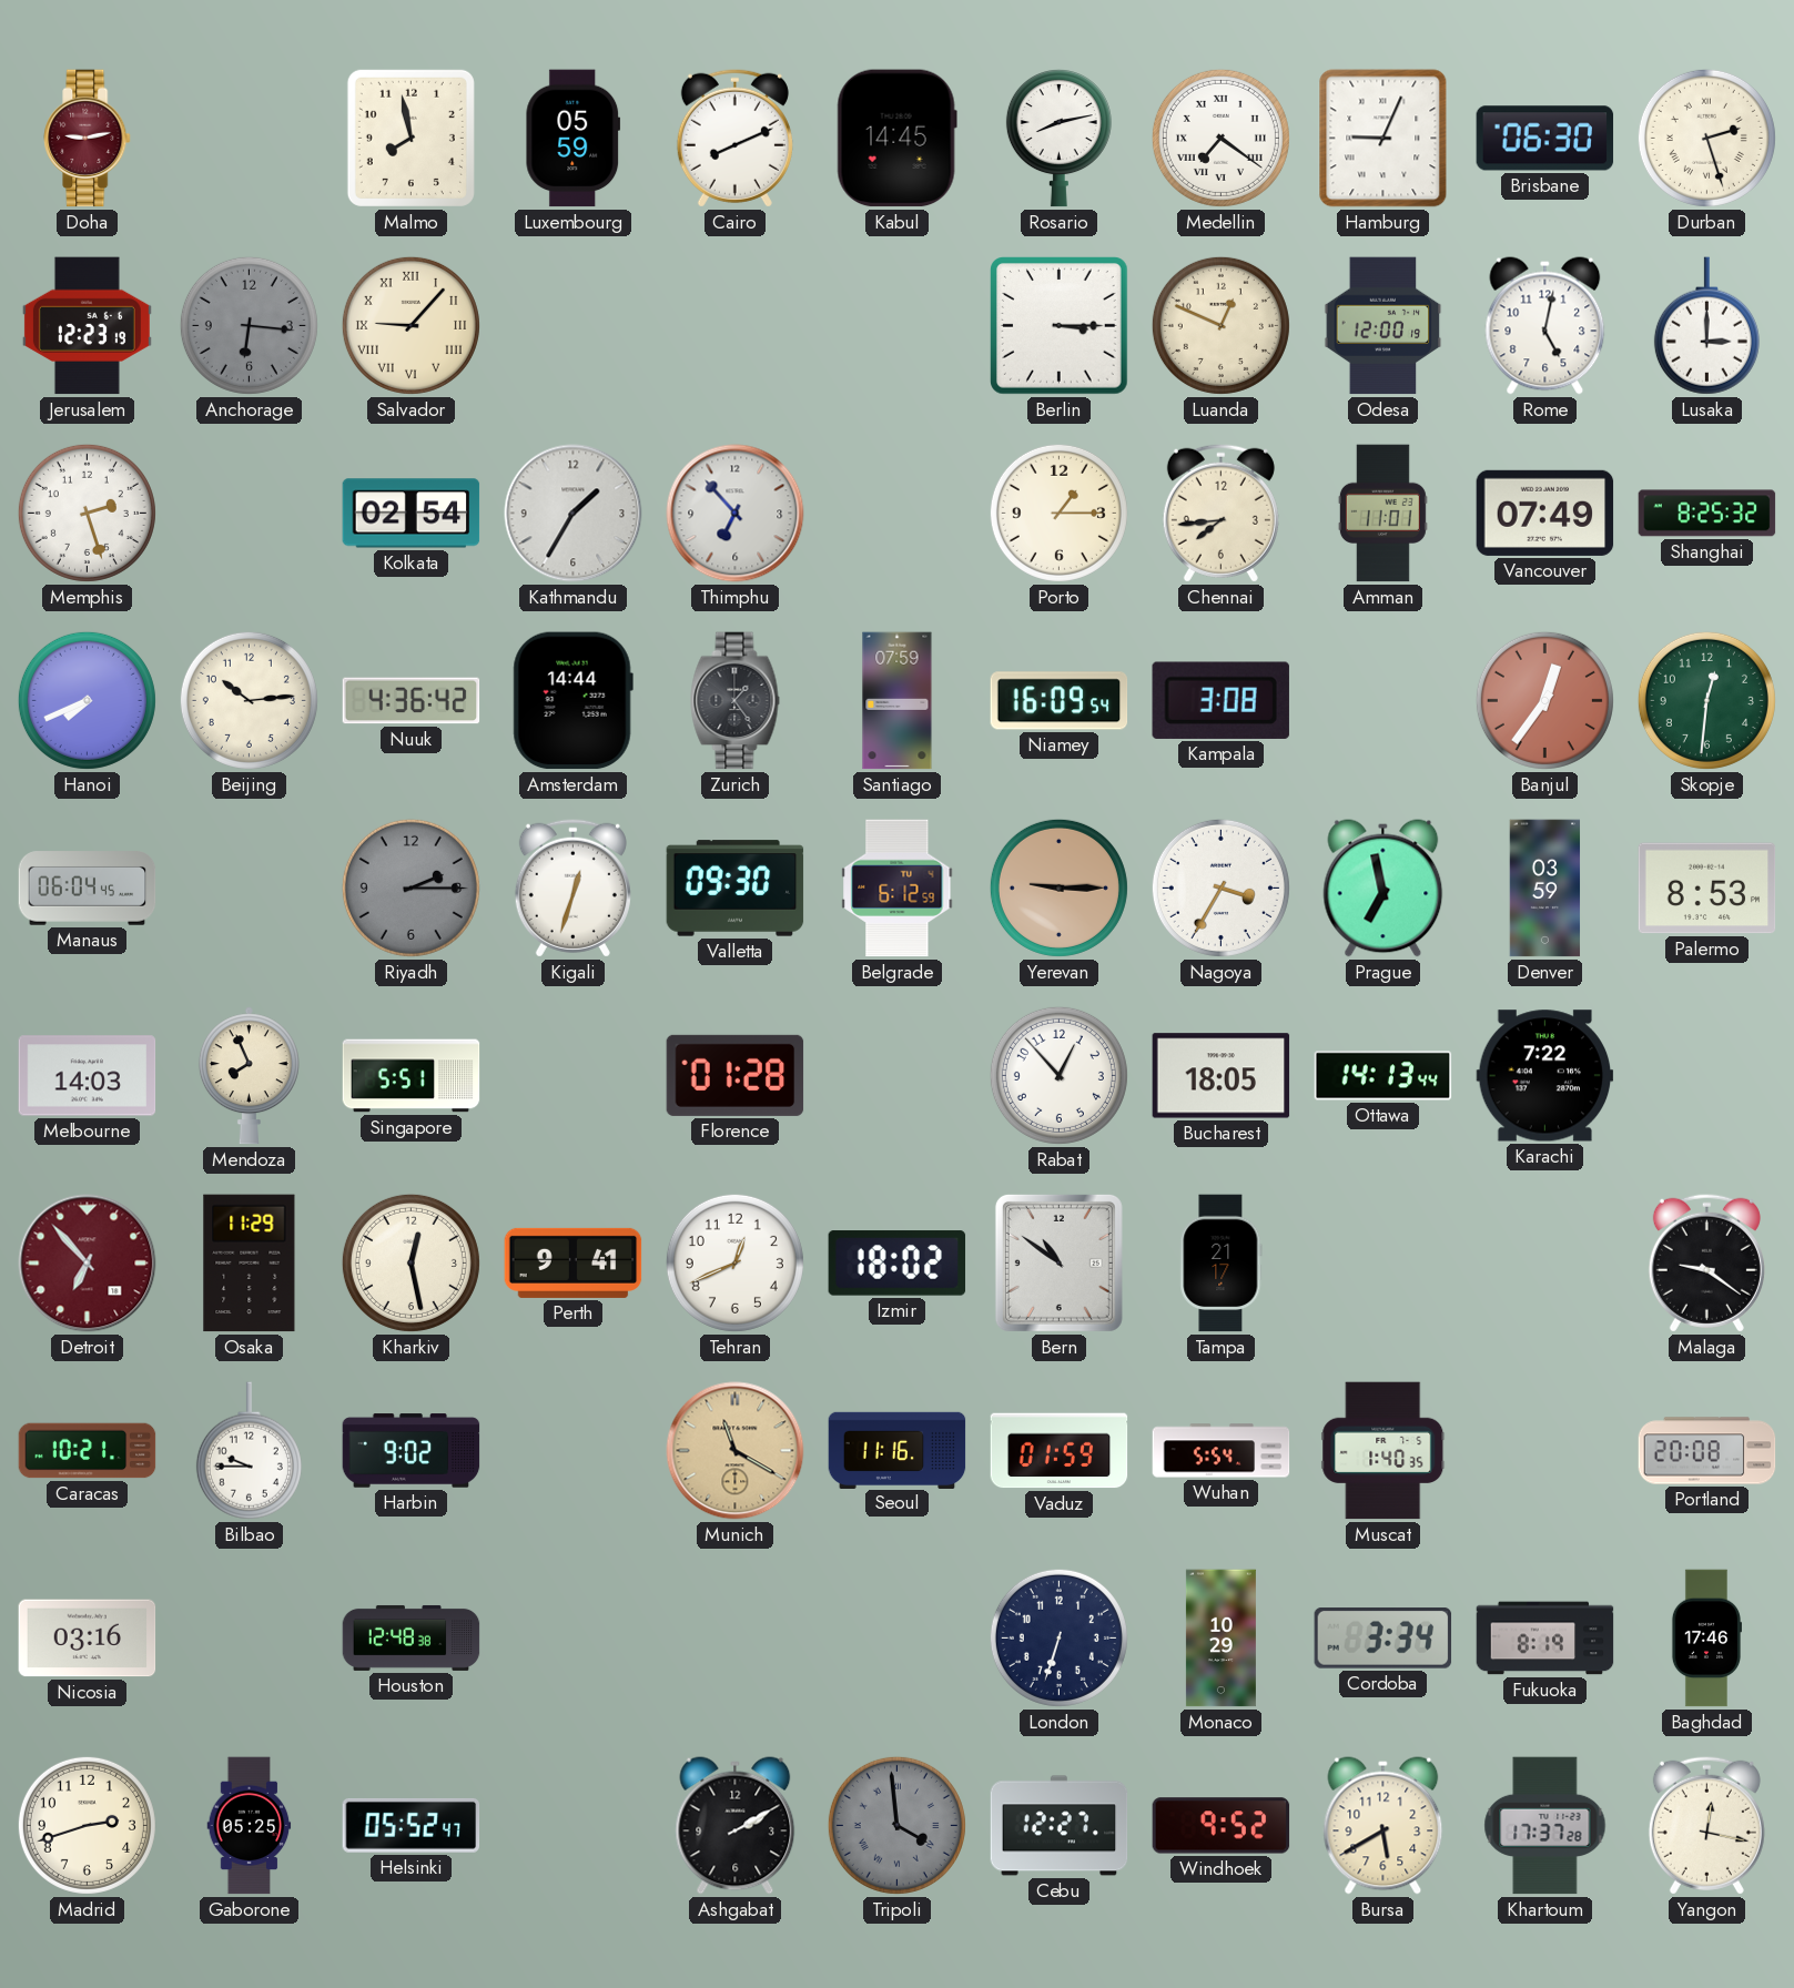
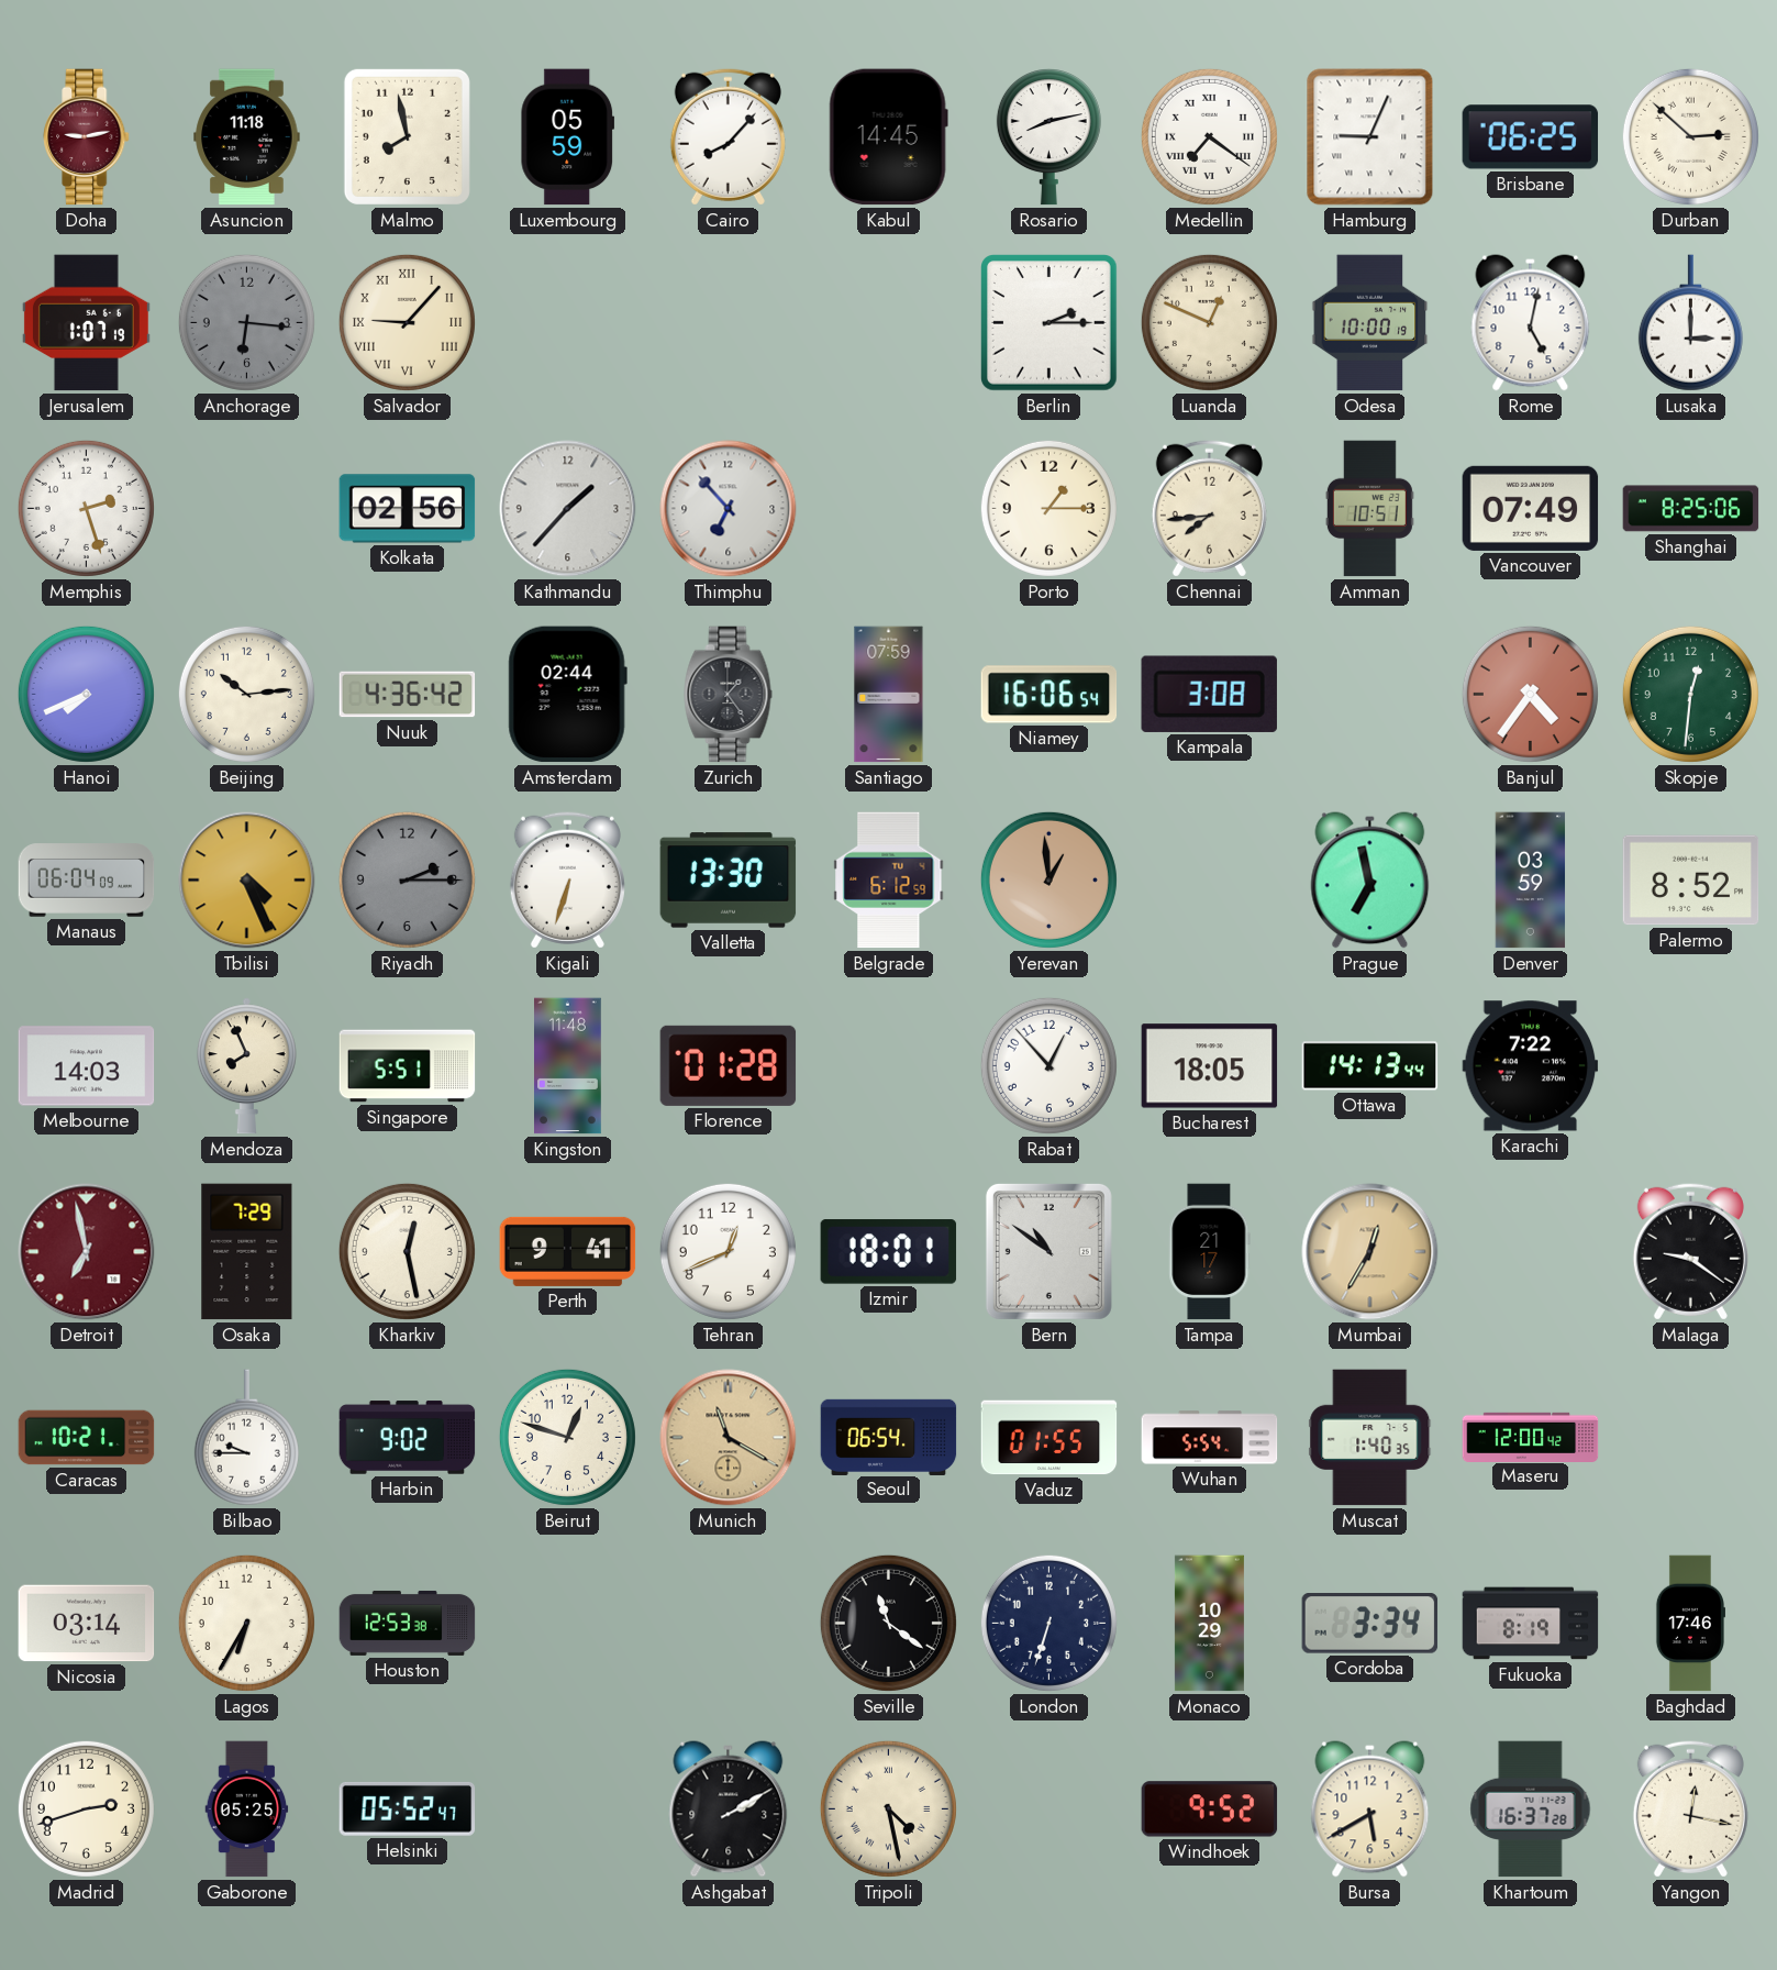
Asuncion: none -> 11:18 (247, 137)
Cairo: 8:11 -> 8:07 (728, 136)
Brisbane: 06:30 -> 06:25 (1531, 137)
Durban: 2:27 -> 2:52 (1690, 136)
Jerusalem: 12:23 -> 1:07 (86, 323)
Berlin: 3:15 -> 2:15 (1049, 323)
Odesa: 12:00 -> 10:00 (1370, 323)
Kolkata: 02:54 -> 02:56 (408, 509)
Kathmandu: 1:35 -> 1:37 (568, 509)
Amman: 11:01 -> 10:51 (1369, 509)
Shanghai: 8:25:32 -> 8:25:06 (1691, 509)
Amsterdam: 14:44 -> 02:44 (567, 695)
Niamey: 16:09 -> 16:06 (1049, 695)
Banjul: 12:36 -> 4:36 (1530, 694)
Manaus: 06:04:45 -> 06:04:09 (87, 881)
Tbilisi: none -> 4:26 (247, 881)
Kigali: 12:33 -> 6:33 (567, 879)
Valletta: 09:30 -> 13:30 (729, 881)
Yerevan: 9:15 -> 12:59 (1048, 879)
Nagoya: 3:35 -> none (1220, 887)
Palermo: 8:53 -> 8:52 (1691, 881)
Kingston: none -> 11:48 (568, 1066)
Detroit: 6:53 -> 6:58 (87, 1252)
Osaka: 11:29 -> 7:29 (247, 1252)
Izmir: 18:02 -> 18:01 (889, 1252)
Mumbai: none -> 12:35 (1370, 1252)
Beirut: none -> 12:48 (567, 1437)
Seoul: 11:16 -> 06:54 (889, 1437)
Vaduz: 01:59 -> 01:55 (1049, 1438)
Maseru: none -> 12:00 (1531, 1437)
Portland: 20:08 -> none (1707, 1451)
Nicosia: 03:16 -> 03:14 (87, 1624)
Lagos: none -> 6:35 (246, 1623)
Houston: 12:48 -> 12:53 (408, 1623)
Seville: none -> 11:21 (888, 1623)
Tripoli: 3:59 -> 4:28 (888, 1808)
Tripoli dial: grey -> cream (888, 1808)
Cebu: 12:27 -> none (1060, 1826)
Khartoum: 17:37 -> 16:37 (1531, 1809)
